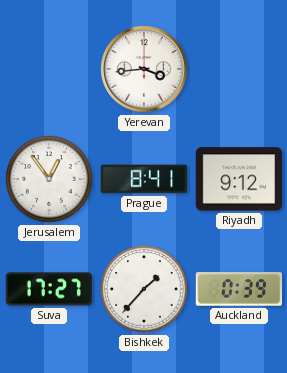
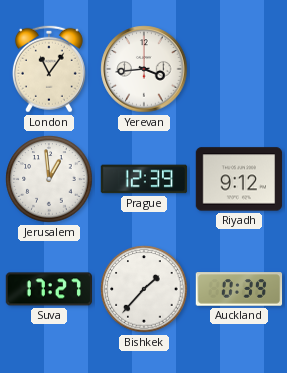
London: none -> 11:06 (49, 69)
Jerusalem: 12:54 -> 12:59 (49, 179)
Prague: 8:41 -> 12:39 (144, 179)
